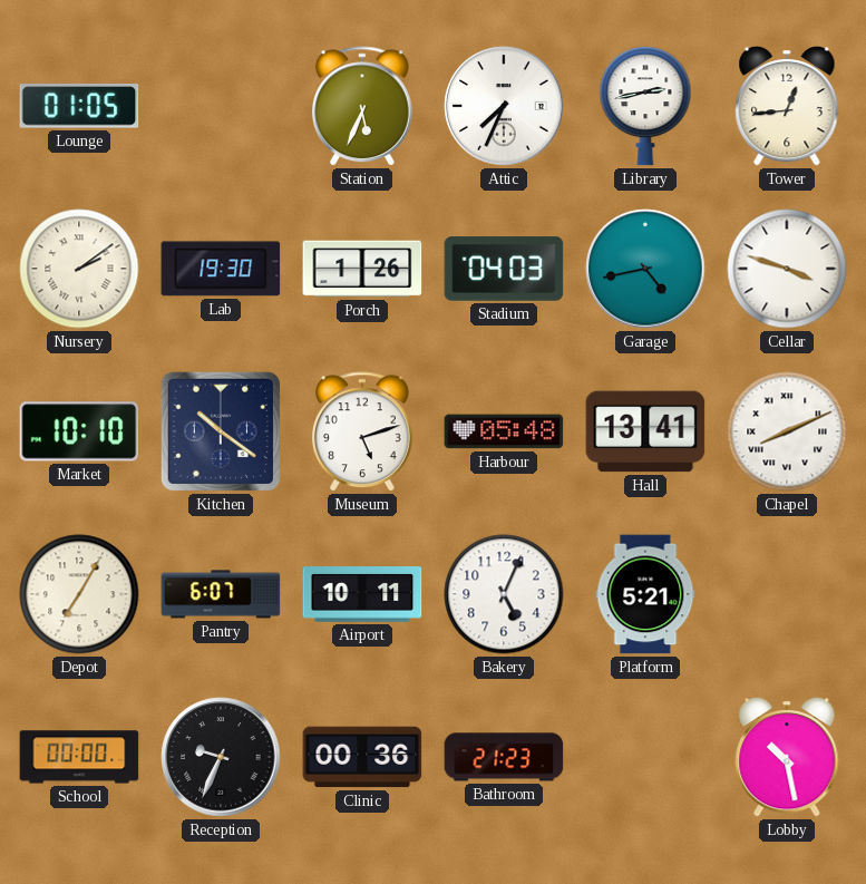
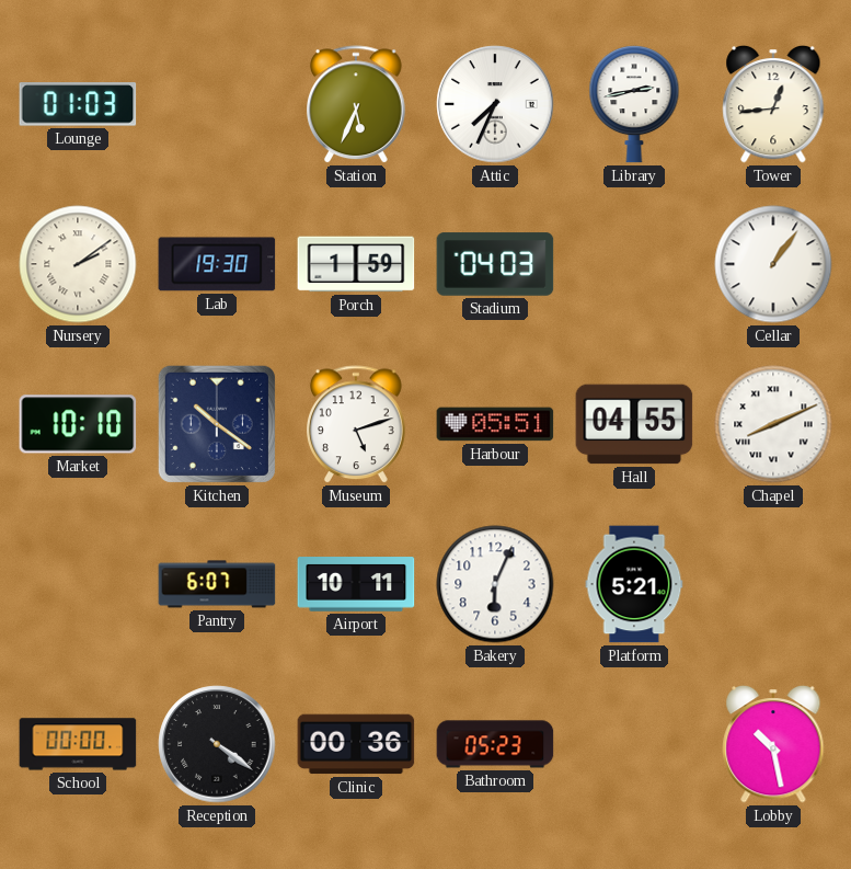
Lounge: 01:05 -> 01:03 (78, 104)
Porch: 1:26 -> 1:59 (356, 264)
Garage: 4:43 -> none (645, 269)
Cellar: 3:48 -> 1:06 (773, 264)
Harbour: 05:48 -> 05:51 (495, 424)
Hall: 13:41 -> 04:55 (634, 424)
Depot: 7:05 -> none (79, 594)
Bakery: 5:04 -> 6:04 (495, 584)
Reception: 9:34 -> 4:21 (217, 744)
Bathroom: 21:23 -> 05:23 (495, 744)
